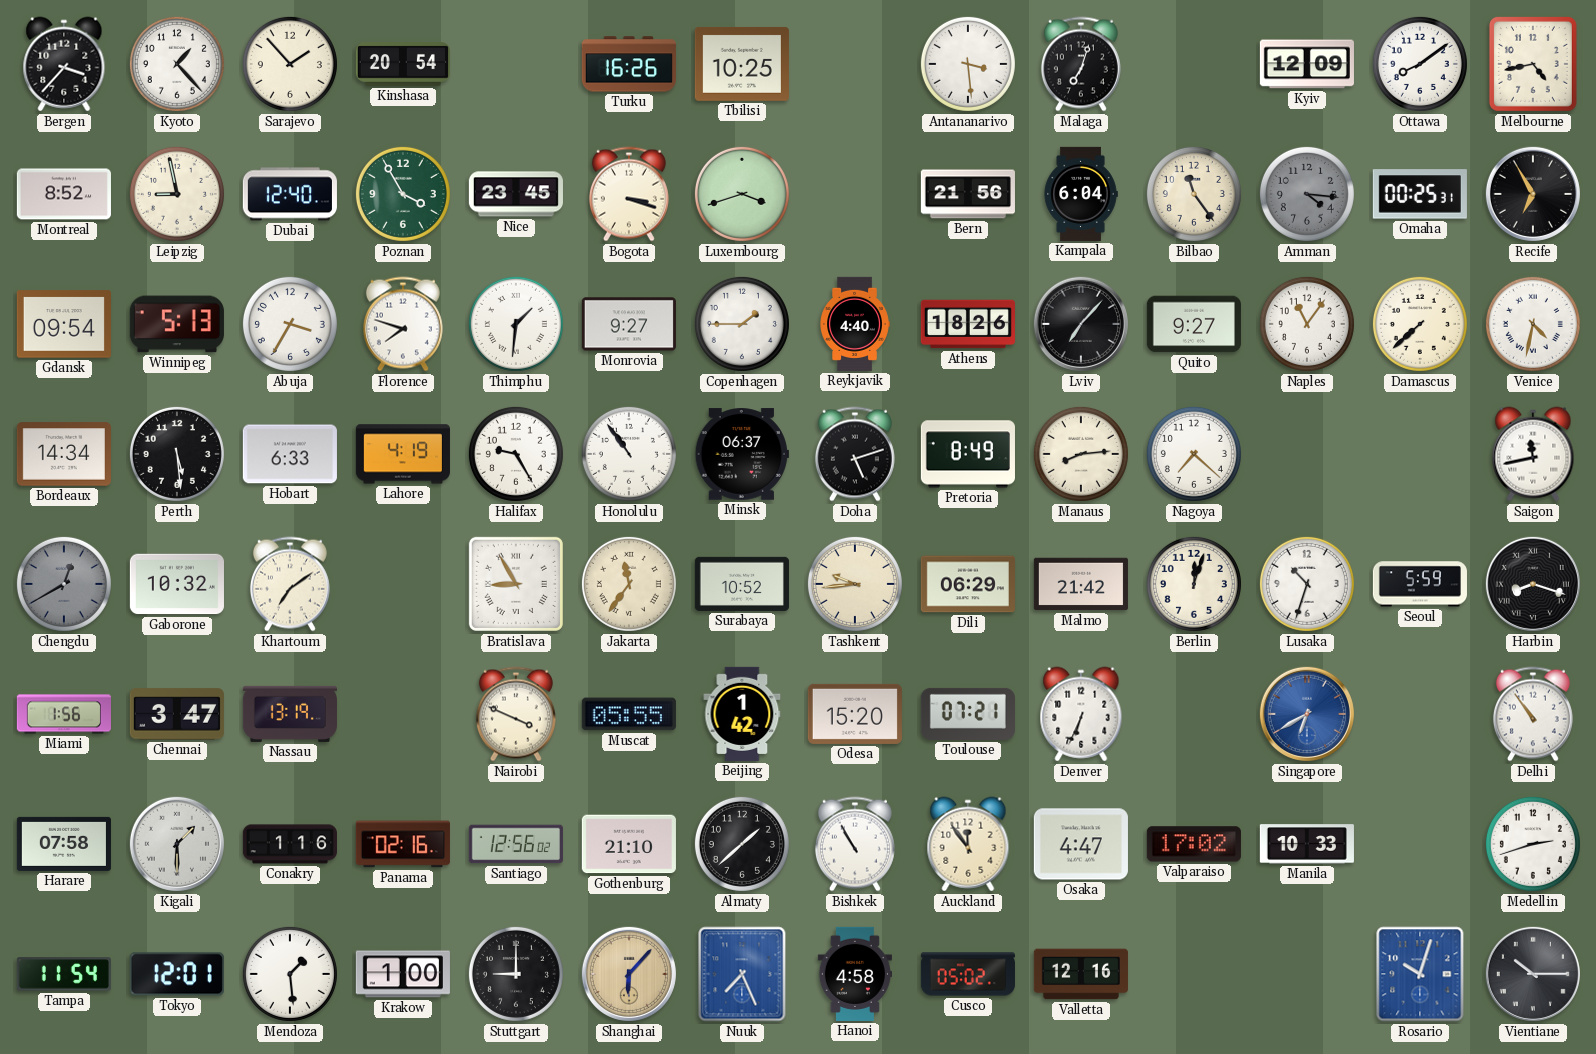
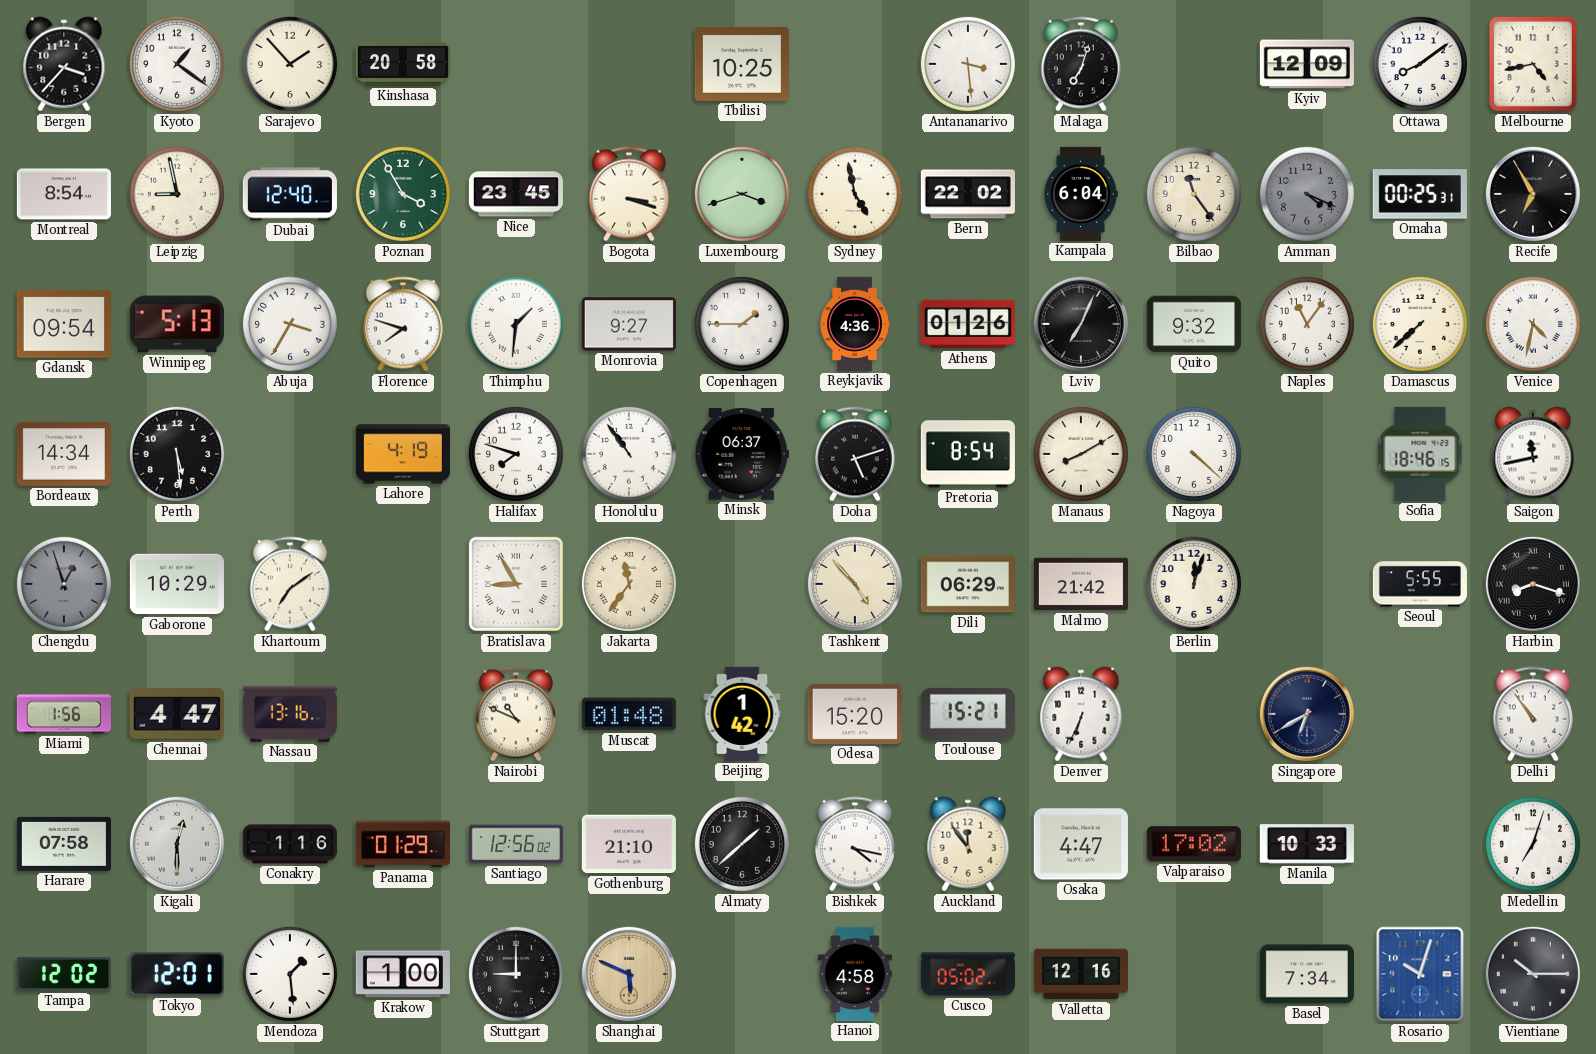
Kyoto: 1:23 -> 1:21 (177, 64)
Kinshasa: 20:54 -> 20:58 (403, 64)
Turku: 16:26 -> none (629, 64)
Montreal: 8:52 -> 8:54 (64, 194)
Sydney: none -> 4:58 (855, 194)
Bern: 21:56 -> 22:02 (968, 194)
Amman: 4:16 -> 4:19 (1307, 194)
Reykjavik: 4:40 -> 4:36 (855, 324)
Athens: 18:26 -> 01:26 (968, 324)
Lviv: 7:07 -> 7:04 (1081, 324)
Quito: 9:27 -> 9:32 (1194, 324)
Hobart: 6:33 -> none (290, 454)
Halifax: 9:25 -> 7:48 (516, 454)
Pretoria: 8:49 -> 8:54 (968, 454)
Manaus: 8:14 -> 8:10 (1081, 454)
Nagoya: 7:22 -> 4:22 (1194, 454)
Sofia: none -> 18:46 (1420, 454)
Chengdu: 12:40 -> 12:57 (64, 584)
Gaborone: 10:32 -> 10:29 (177, 584)
Surabaya: 10:52 -> none (742, 584)
Tashkent: 9:44 -> 4:53 (855, 584)
Lusaka: 10:33 -> none (1307, 584)
Seoul: 5:59 -> 5:55 (1420, 584)
Chennai: 3:47 -> 4:47 (177, 714)
Nassau: 13:19 -> 13:16 (290, 714)
Nairobi: 3:49 -> 10:49 (516, 714)
Muscat: 05:55 -> 01:48 (629, 714)
Toulouse: 07:21 -> 15:21 (968, 714)
Singapore dial: blue -> navy (1307, 714)
Kigali: 1:30 -> 12:30 (177, 844)
Panama: 02:16 -> 01:29 (403, 844)
Bishkek: 10:55 -> 4:17 (855, 844)
Medellin: 2:42 -> 7:03 (1533, 844)
Tampa: 11:54 -> 12:02 (64, 974)
Shanghai: 6:07 -> 5:49 (629, 974)
Nuuk: 7:26 -> none (742, 974)
Basel: none -> 7:34 (1307, 974)
